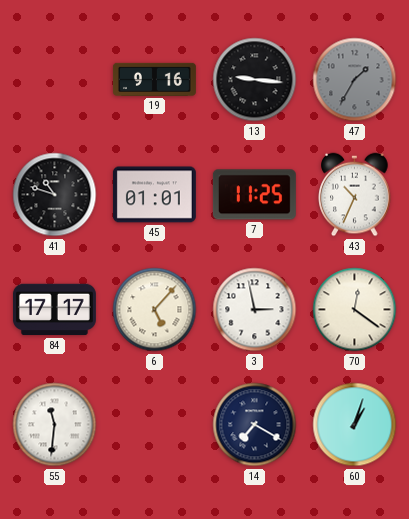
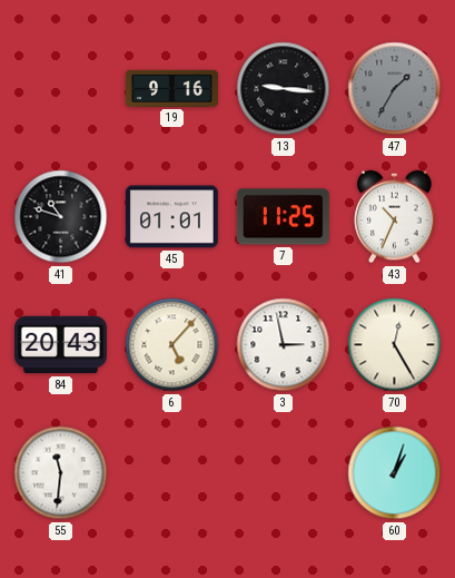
84: 17:17 -> 20:43 (60, 345)
70: 12:21 -> 12:25 (395, 345)
14: 7:20 -> none (255, 425)
